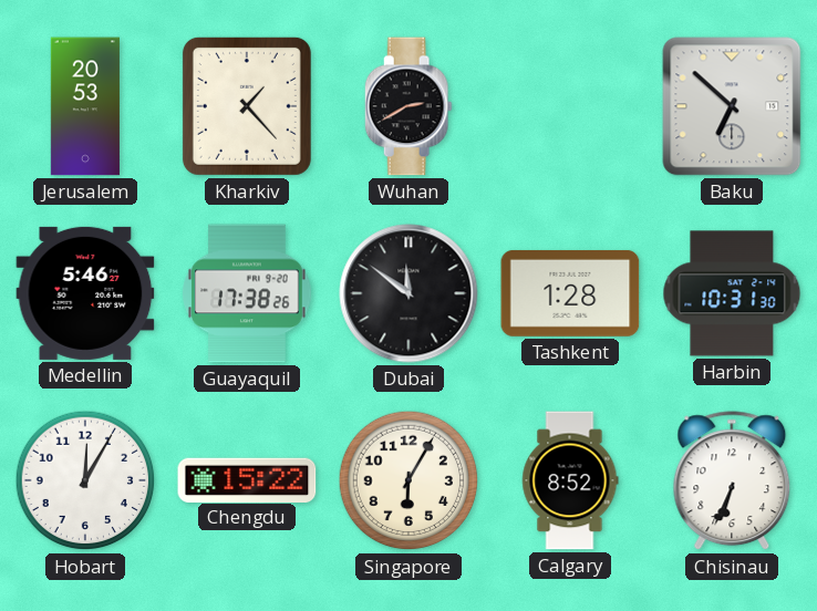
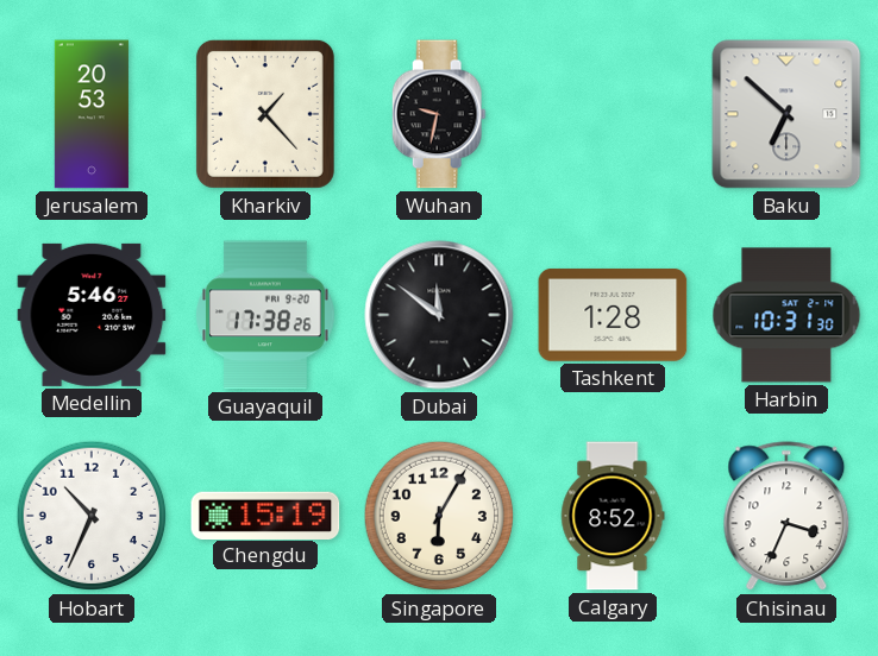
Wuhan: 2:40 -> 9:32 (439, 114)
Hobart: 12:05 -> 10:34 (92, 516)
Chengdu: 15:22 -> 15:19 (265, 515)
Chisinau: 6:34 -> 3:34 (786, 517)
